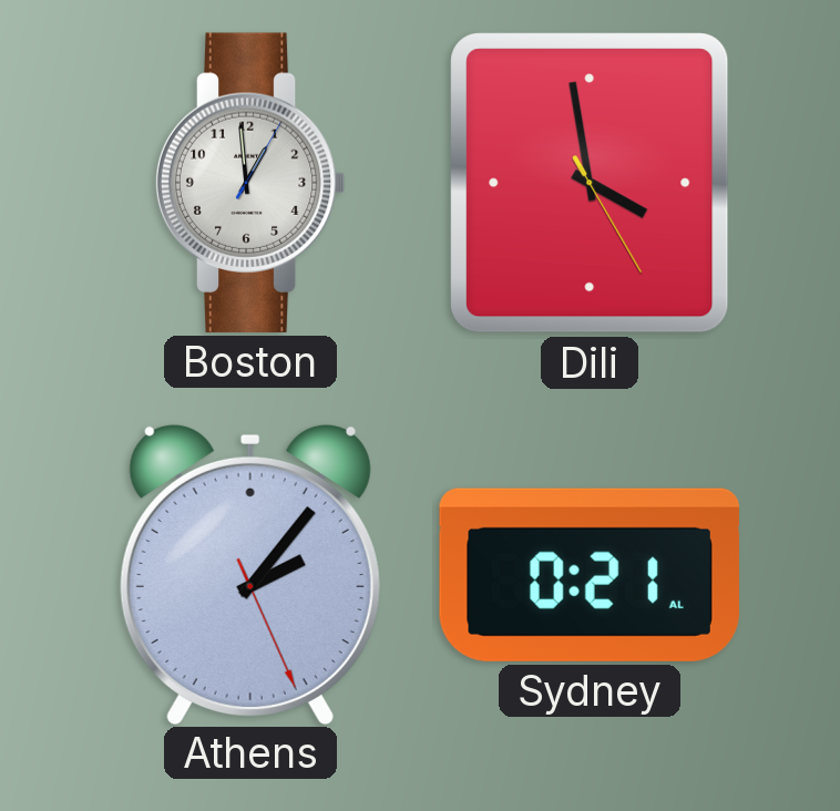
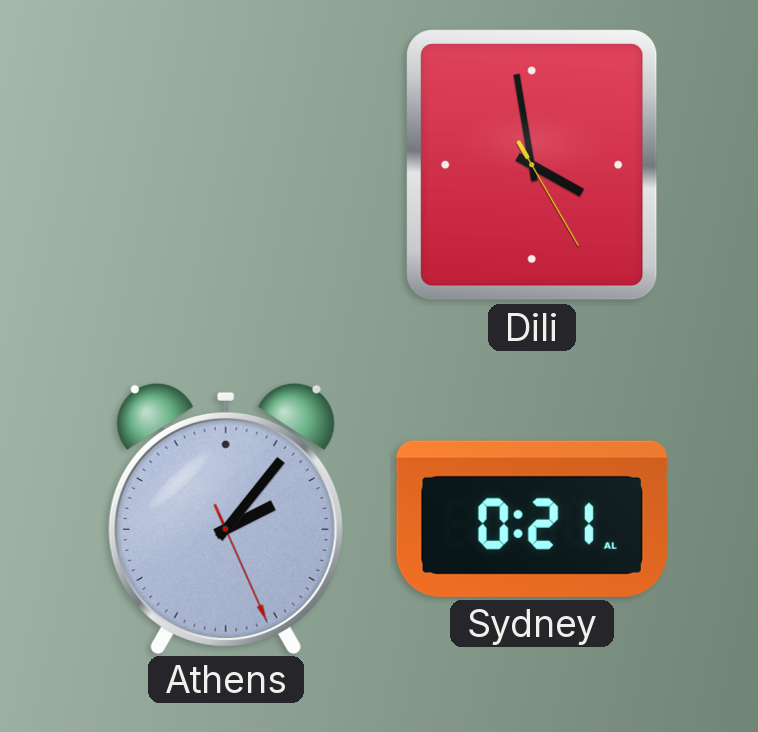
Boston: 12:59 -> none (250, 183)
